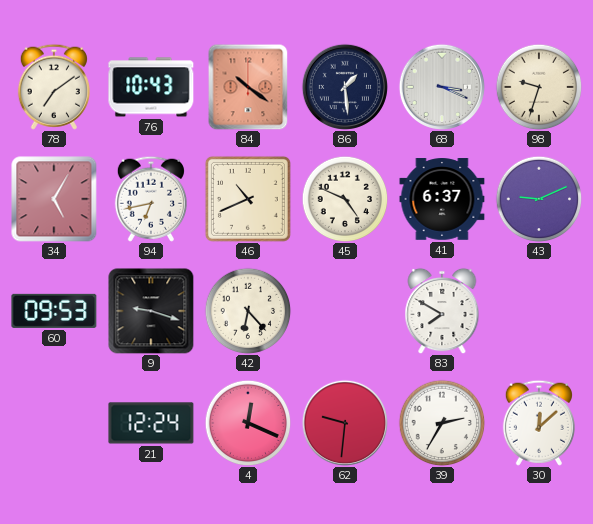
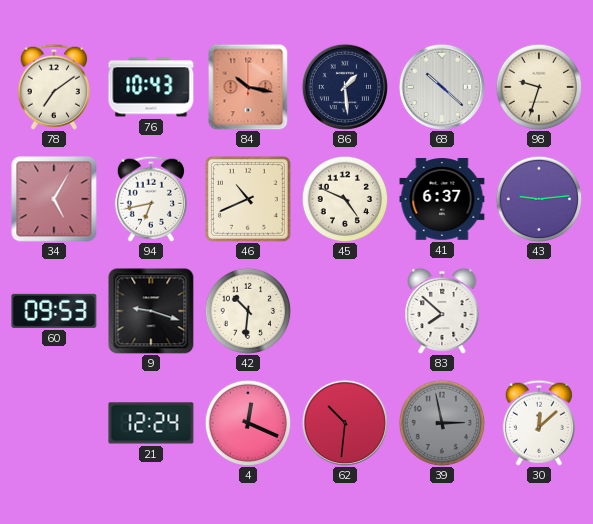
84: 10:21 -> 10:17 (248, 87)
68: 3:19 -> 10:22 (442, 87)
43: 9:11 -> 9:14 (539, 199)
42: 6:23 -> 10:31 (248, 311)
83: 7:50 -> 7:52 (442, 311)
62: 9:31 -> 10:31 (345, 423)
39: 2:35 -> 2:58 (442, 423)
39 dial: white -> grey (442, 423)
